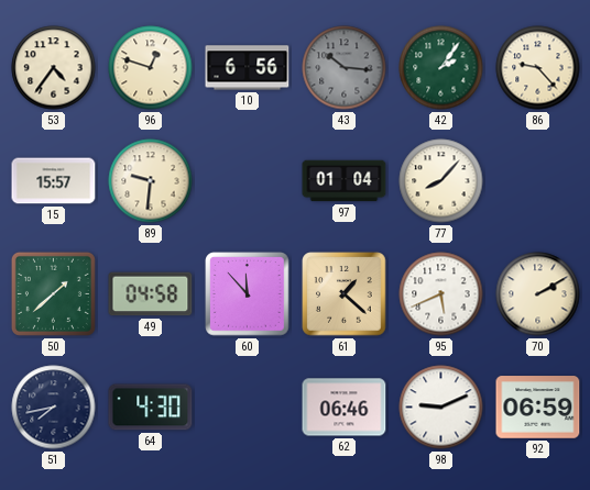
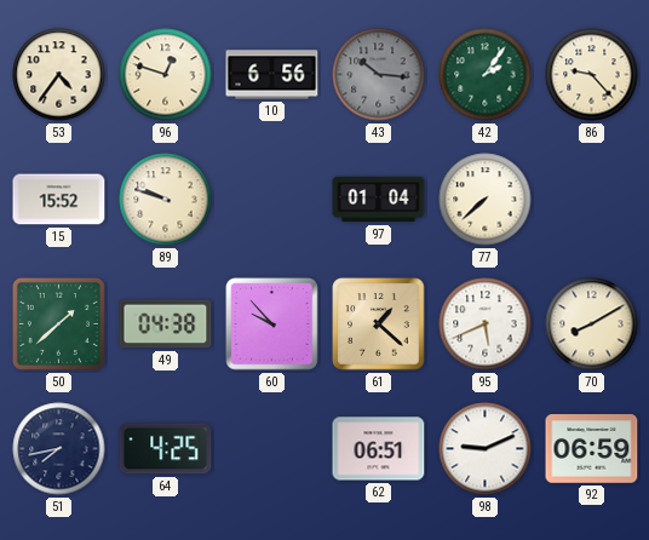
15: 15:57 -> 15:52 (59, 200)
89: 9:31 -> 9:48 (166, 200)
77: 8:07 -> 7:38 (486, 200)
49: 04:58 -> 04:38 (166, 324)
60: 11:53 -> 9:53 (272, 324)
70: 2:10 -> 8:10 (592, 324)
64: 4:30 -> 4:25 (166, 449)
62: 06:46 -> 06:51 (379, 449)
